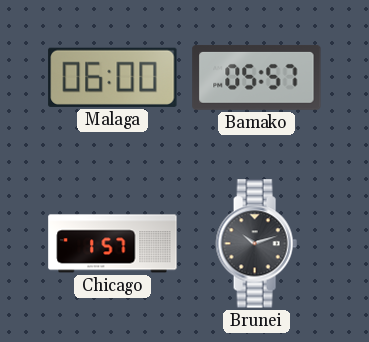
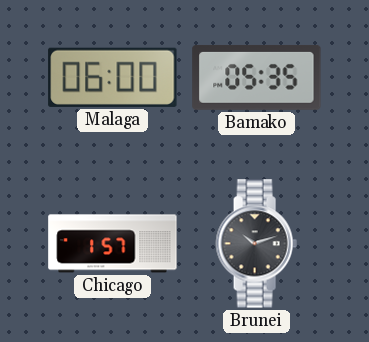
Bamako: 05:57 -> 05:35 (257, 77)
